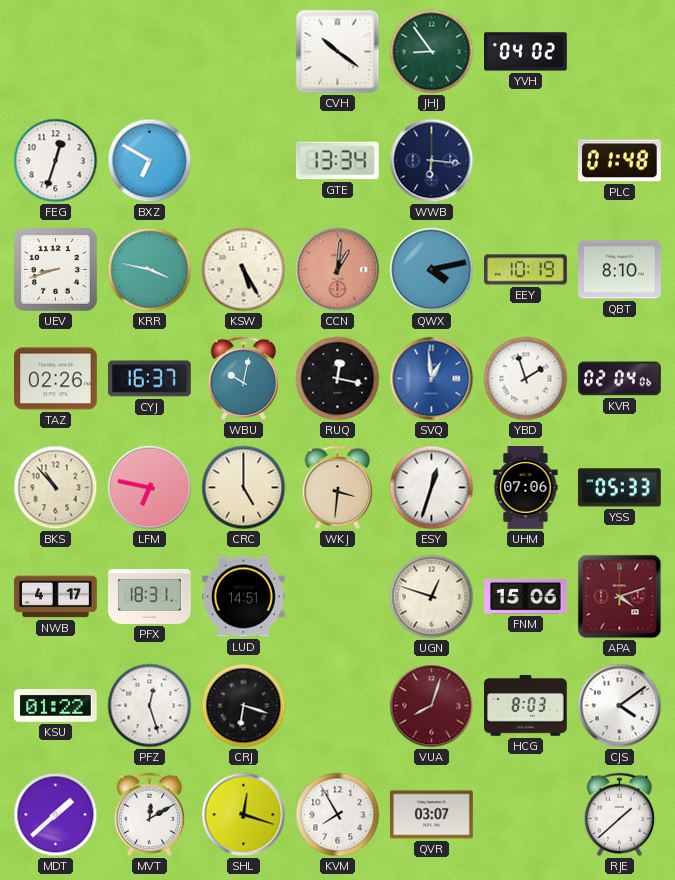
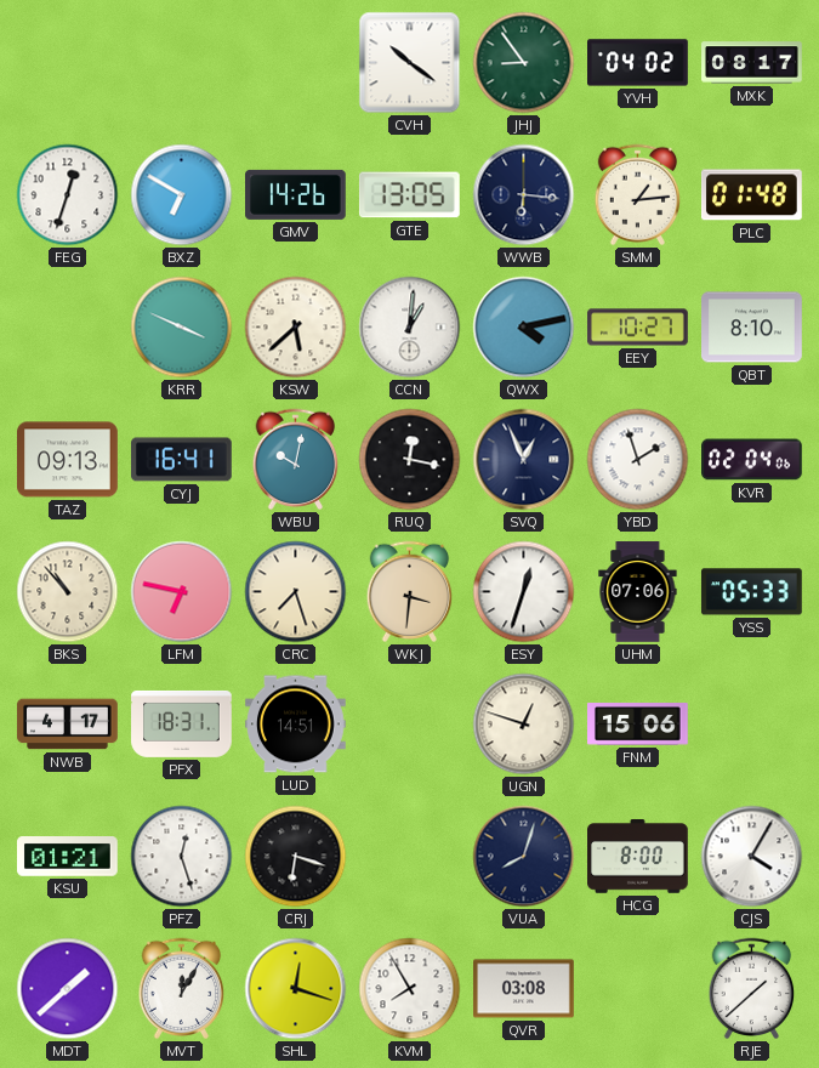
MXK: none -> 08:17 (752, 63)
GMV: none -> 14:26 (296, 194)
GTE: 13:34 -> 13:05 (409, 195)
SMM: none -> 1:14 (638, 195)
UEV: 8:42 -> none (56, 270)
KRR: 3:47 -> 3:49 (182, 328)
KSW: 5:25 -> 5:38 (296, 328)
CCN dial: salmon -> white (410, 328)
EEY: 10:19 -> 10:27 (638, 328)
TAZ: 02:26 -> 09:13 (68, 460)
CYJ: 16:37 -> 16:41 (182, 460)
SVQ: 12:59 -> 12:56 (524, 460)
SVQ dial: blue -> navy (524, 460)
CRC: 5:00 -> 7:27 (296, 592)
APA: 4:12 -> none (620, 597)
KSU: 01:22 -> 01:21 (68, 857)
VUA dial: burgundy -> navy (524, 857)
HCG: 8:03 -> 8:00 (638, 857)
CJS: 4:09 -> 4:05 (752, 857)
MVT: 12:10 -> 12:05 (182, 989)
QVR: 03:07 -> 03:08 (524, 989)
